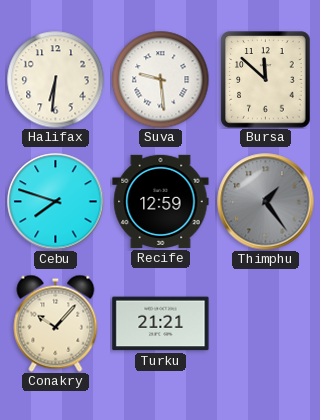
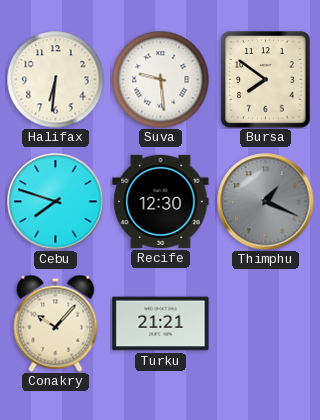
Bursa: 11:52 -> 7:51 (266, 80)
Recife: 12:59 -> 12:30 (161, 201)
Thimphu: 1:24 -> 1:19 (266, 202)
